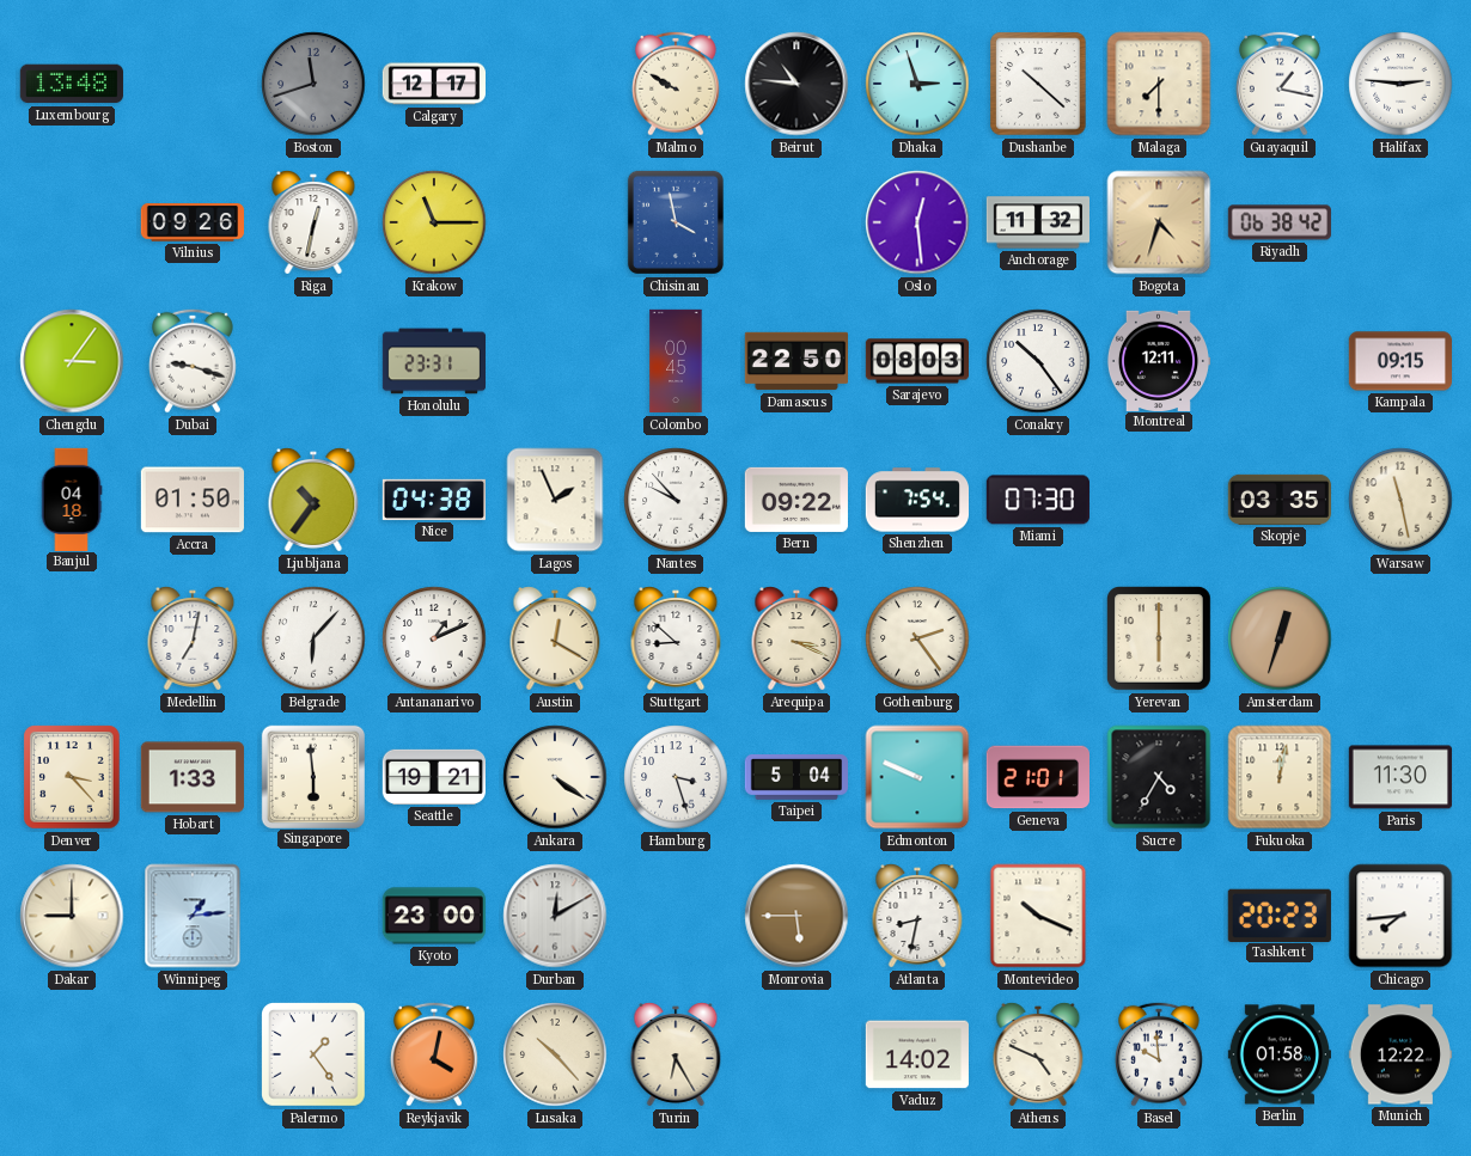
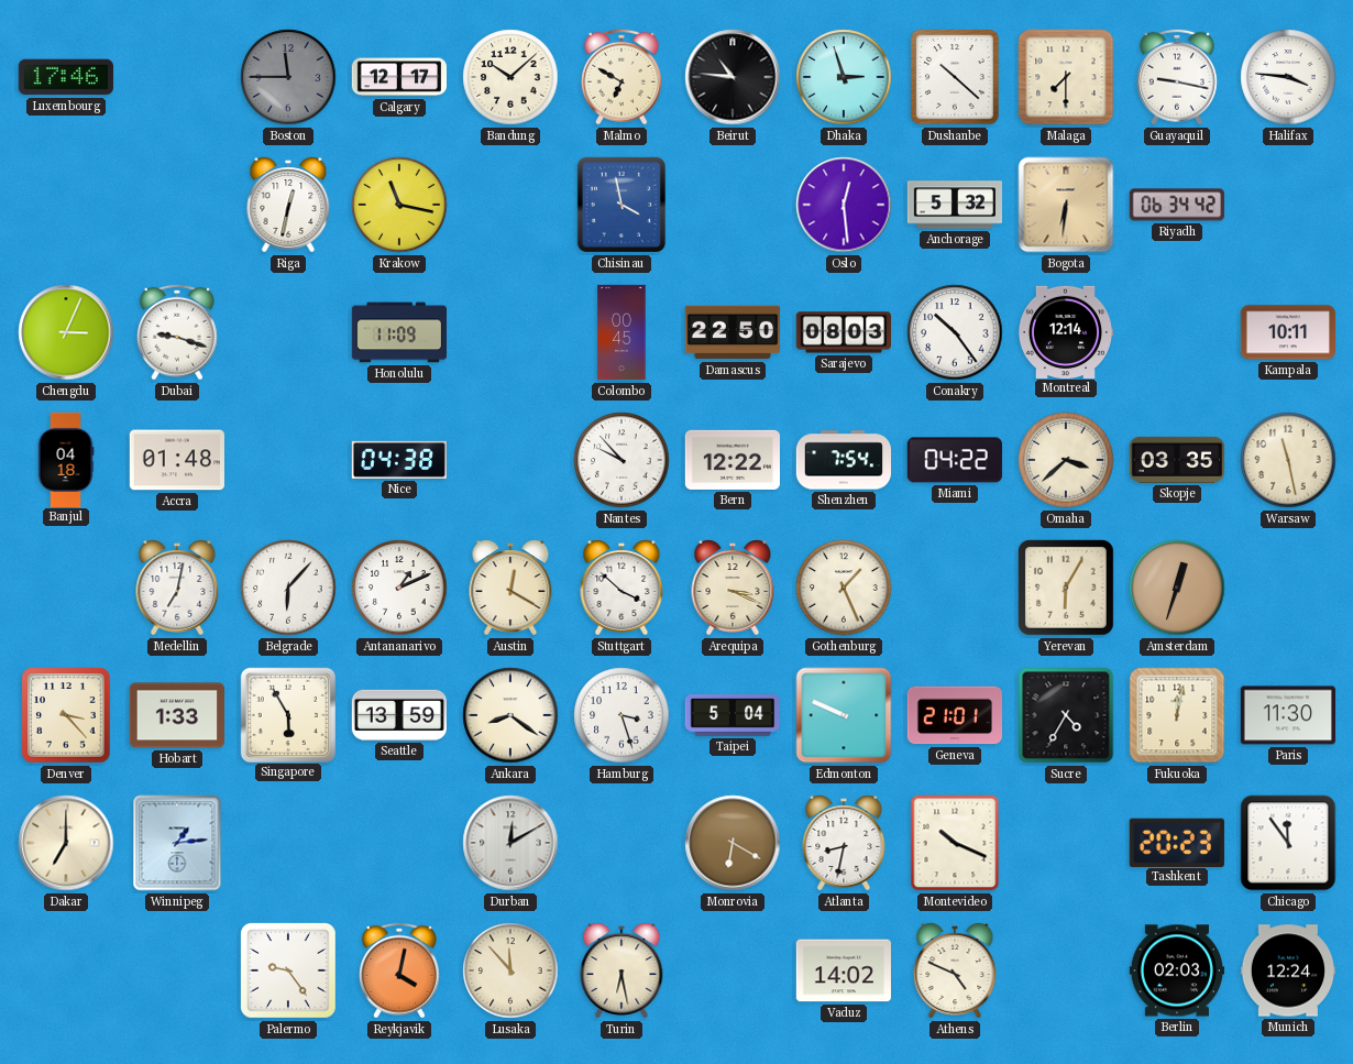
Luxembourg: 13:48 -> 17:46 (66, 77)
Boston: 11:42 -> 11:45 (288, 77)
Bandung: none -> 10:08 (510, 77)
Malmo: 9:50 -> 6:50 (621, 77)
Guayaquil: 1:17 -> 9:17 (1177, 77)
Halifax: 2:46 -> 3:46 (1288, 77)
Vilnius: 09:26 -> none (191, 222)
Krakow: 11:15 -> 11:17 (399, 205)
Anchorage: 11:32 -> 5:32 (954, 205)
Bogota: 4:33 -> 6:31 (1066, 205)
Riyadh: 06:38 -> 06:34 (1177, 205)
Chengdu: 3:06 -> 3:04 (66, 332)
Honolulu: 23:31 -> 11:09 (399, 332)
Montreal: 12:11 -> 12:14 (1065, 331)
Kampala: 09:15 -> 10:11 (1287, 332)
Accra: 01:50 -> 01:48 (177, 460)
Ljubljana: 10:36 -> none (313, 500)
Lagos: 1:56 -> none (555, 500)
Bern: 09:22 -> 12:22 (732, 460)
Miami: 07:30 -> 04:22 (955, 460)
Omaha: none -> 3:38 (1066, 460)
Stuttgart: 8:52 -> 3:52 (621, 588)
Gothenburg: 2:24 -> 1:26 (844, 588)
Yerevan: 6:00 -> 6:05 (1067, 589)
Singapore: 5:59 -> 5:55 (287, 714)
Seattle: 19:21 -> 13:59 (398, 715)
Ankara: 4:21 -> 8:21 (510, 715)
Dakar: 9:00 -> 7:00 (66, 843)
Kyoto: 23:00 -> none (434, 916)
Monrovia: 5:45 -> 6:20 (733, 843)
Chicago: 7:44 -> 11:54 (1288, 843)
Palermo: 1:24 -> 9:24 (289, 972)
Lusaka: 10:23 -> 11:53 (510, 970)
Turin: 6:25 -> 6:28 (621, 970)
Basel: 9:59 -> none (1159, 1054)
Berlin: 01:58 -> 02:03 (1176, 970)
Munich: 12:22 -> 12:24 (1287, 970)
